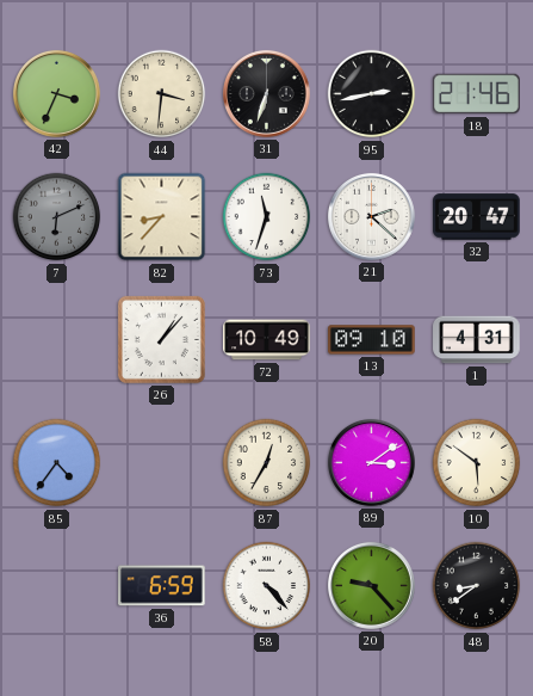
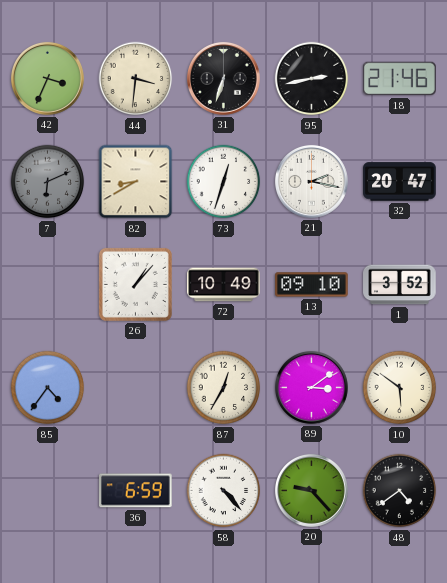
82: 8:37 -> 8:40 (136, 182)
73: 11:33 -> 12:33 (224, 182)
21: 2:22 -> 2:17 (311, 181)
1: 4:31 -> 3:52 (400, 285)
48: 8:39 -> 4:39 (400, 491)
